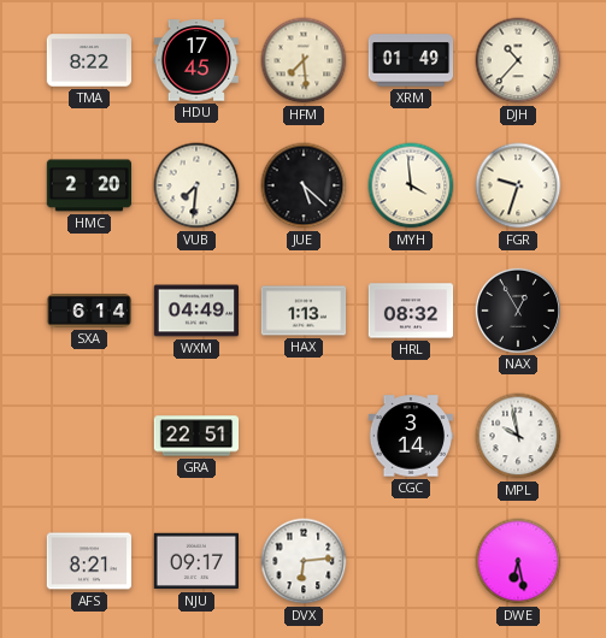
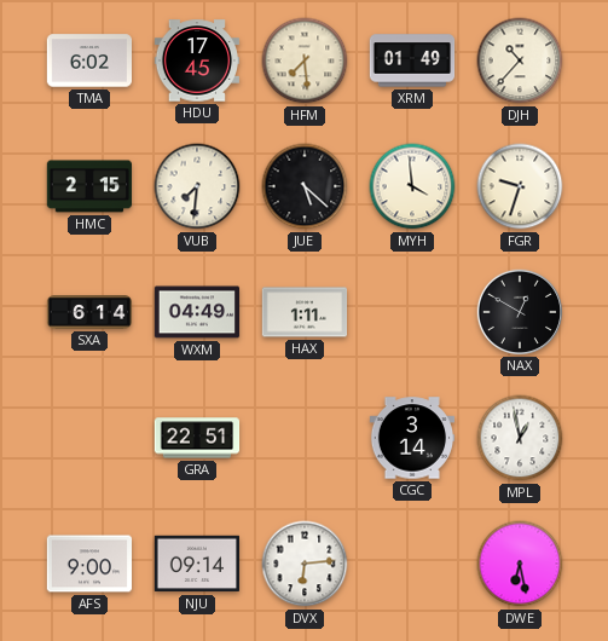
TMA: 8:22 -> 6:02 (88, 60)
HMC: 2:20 -> 2:15 (89, 186)
HAX: 1:13 -> 1:11 (305, 312)
HRL: 08:32 -> none (411, 311)
NAX: 12:55 -> 12:50 (519, 311)
MPL: 9:58 -> 12:58 (520, 438)
AFS: 8:21 -> 9:00 (89, 564)
NJU: 09:17 -> 09:14 (196, 564)
